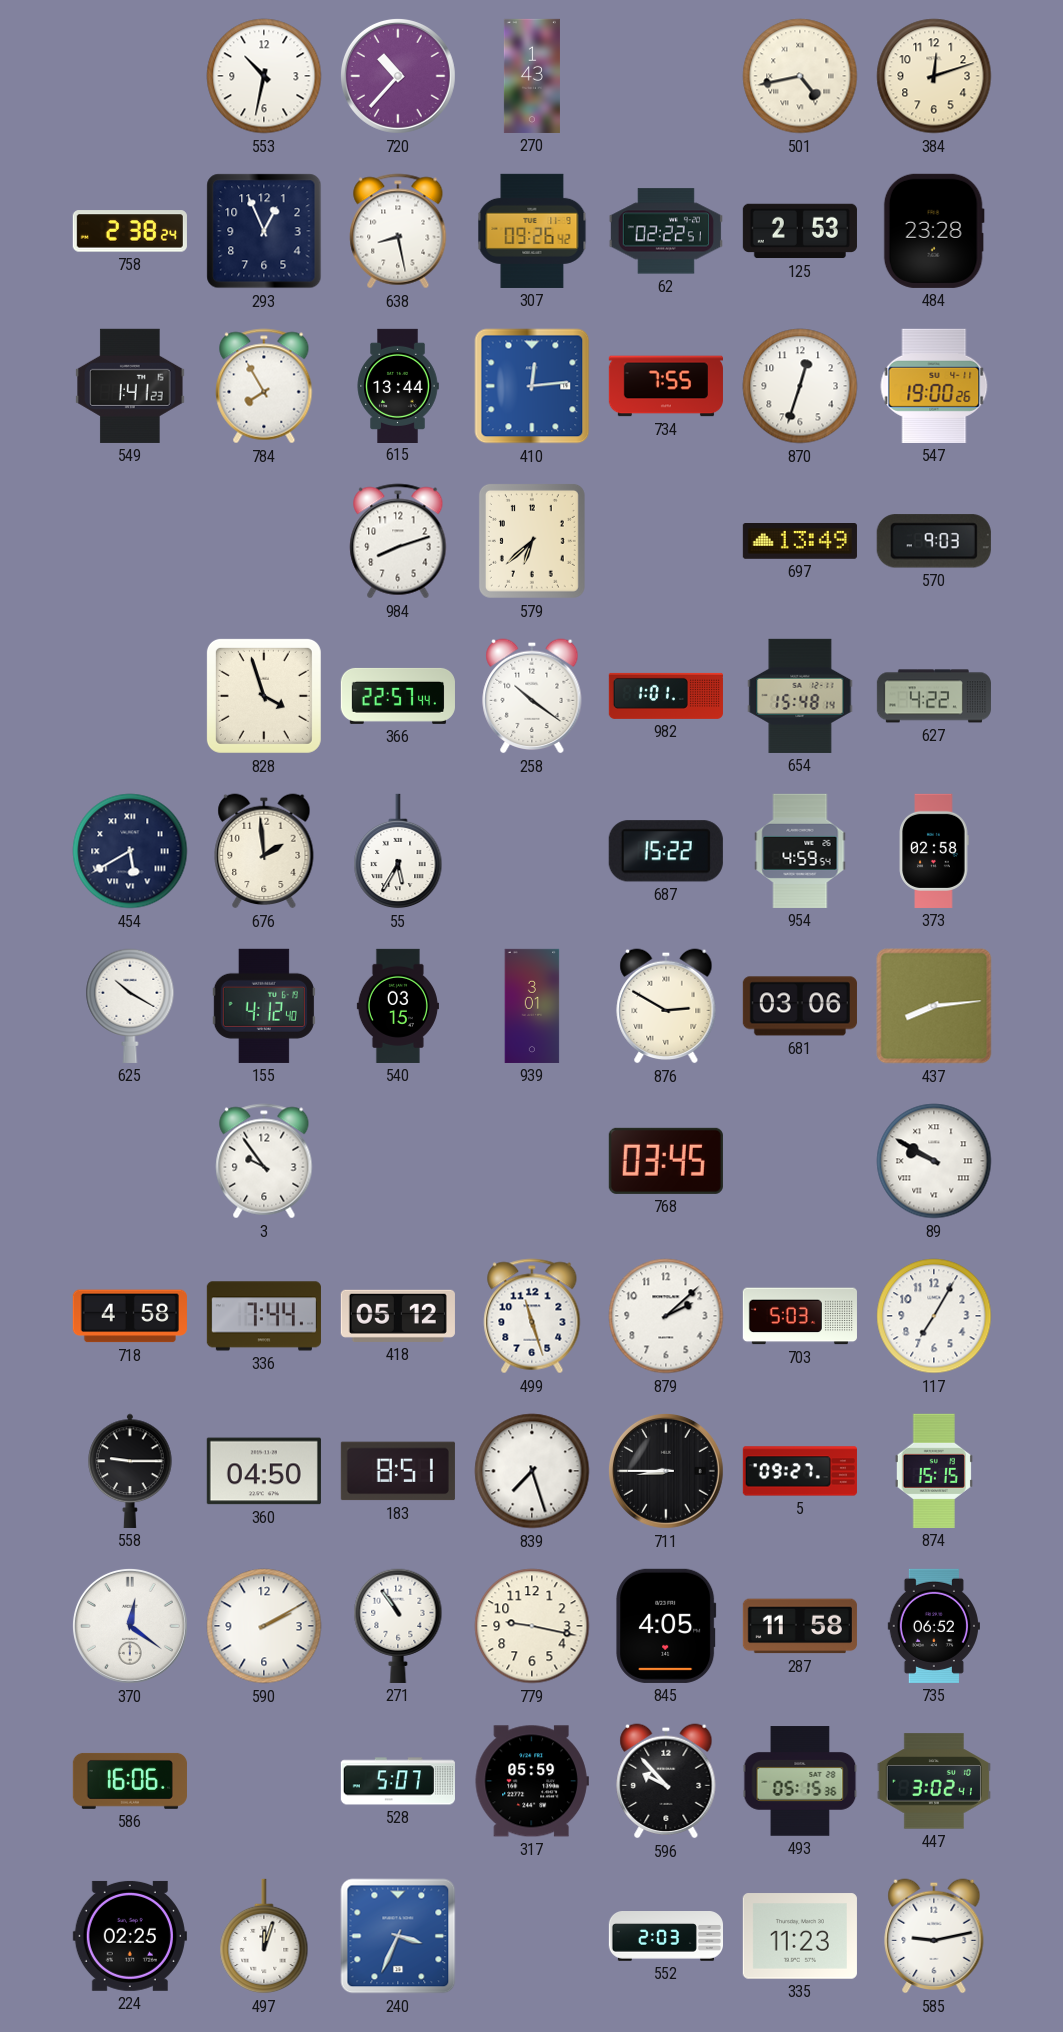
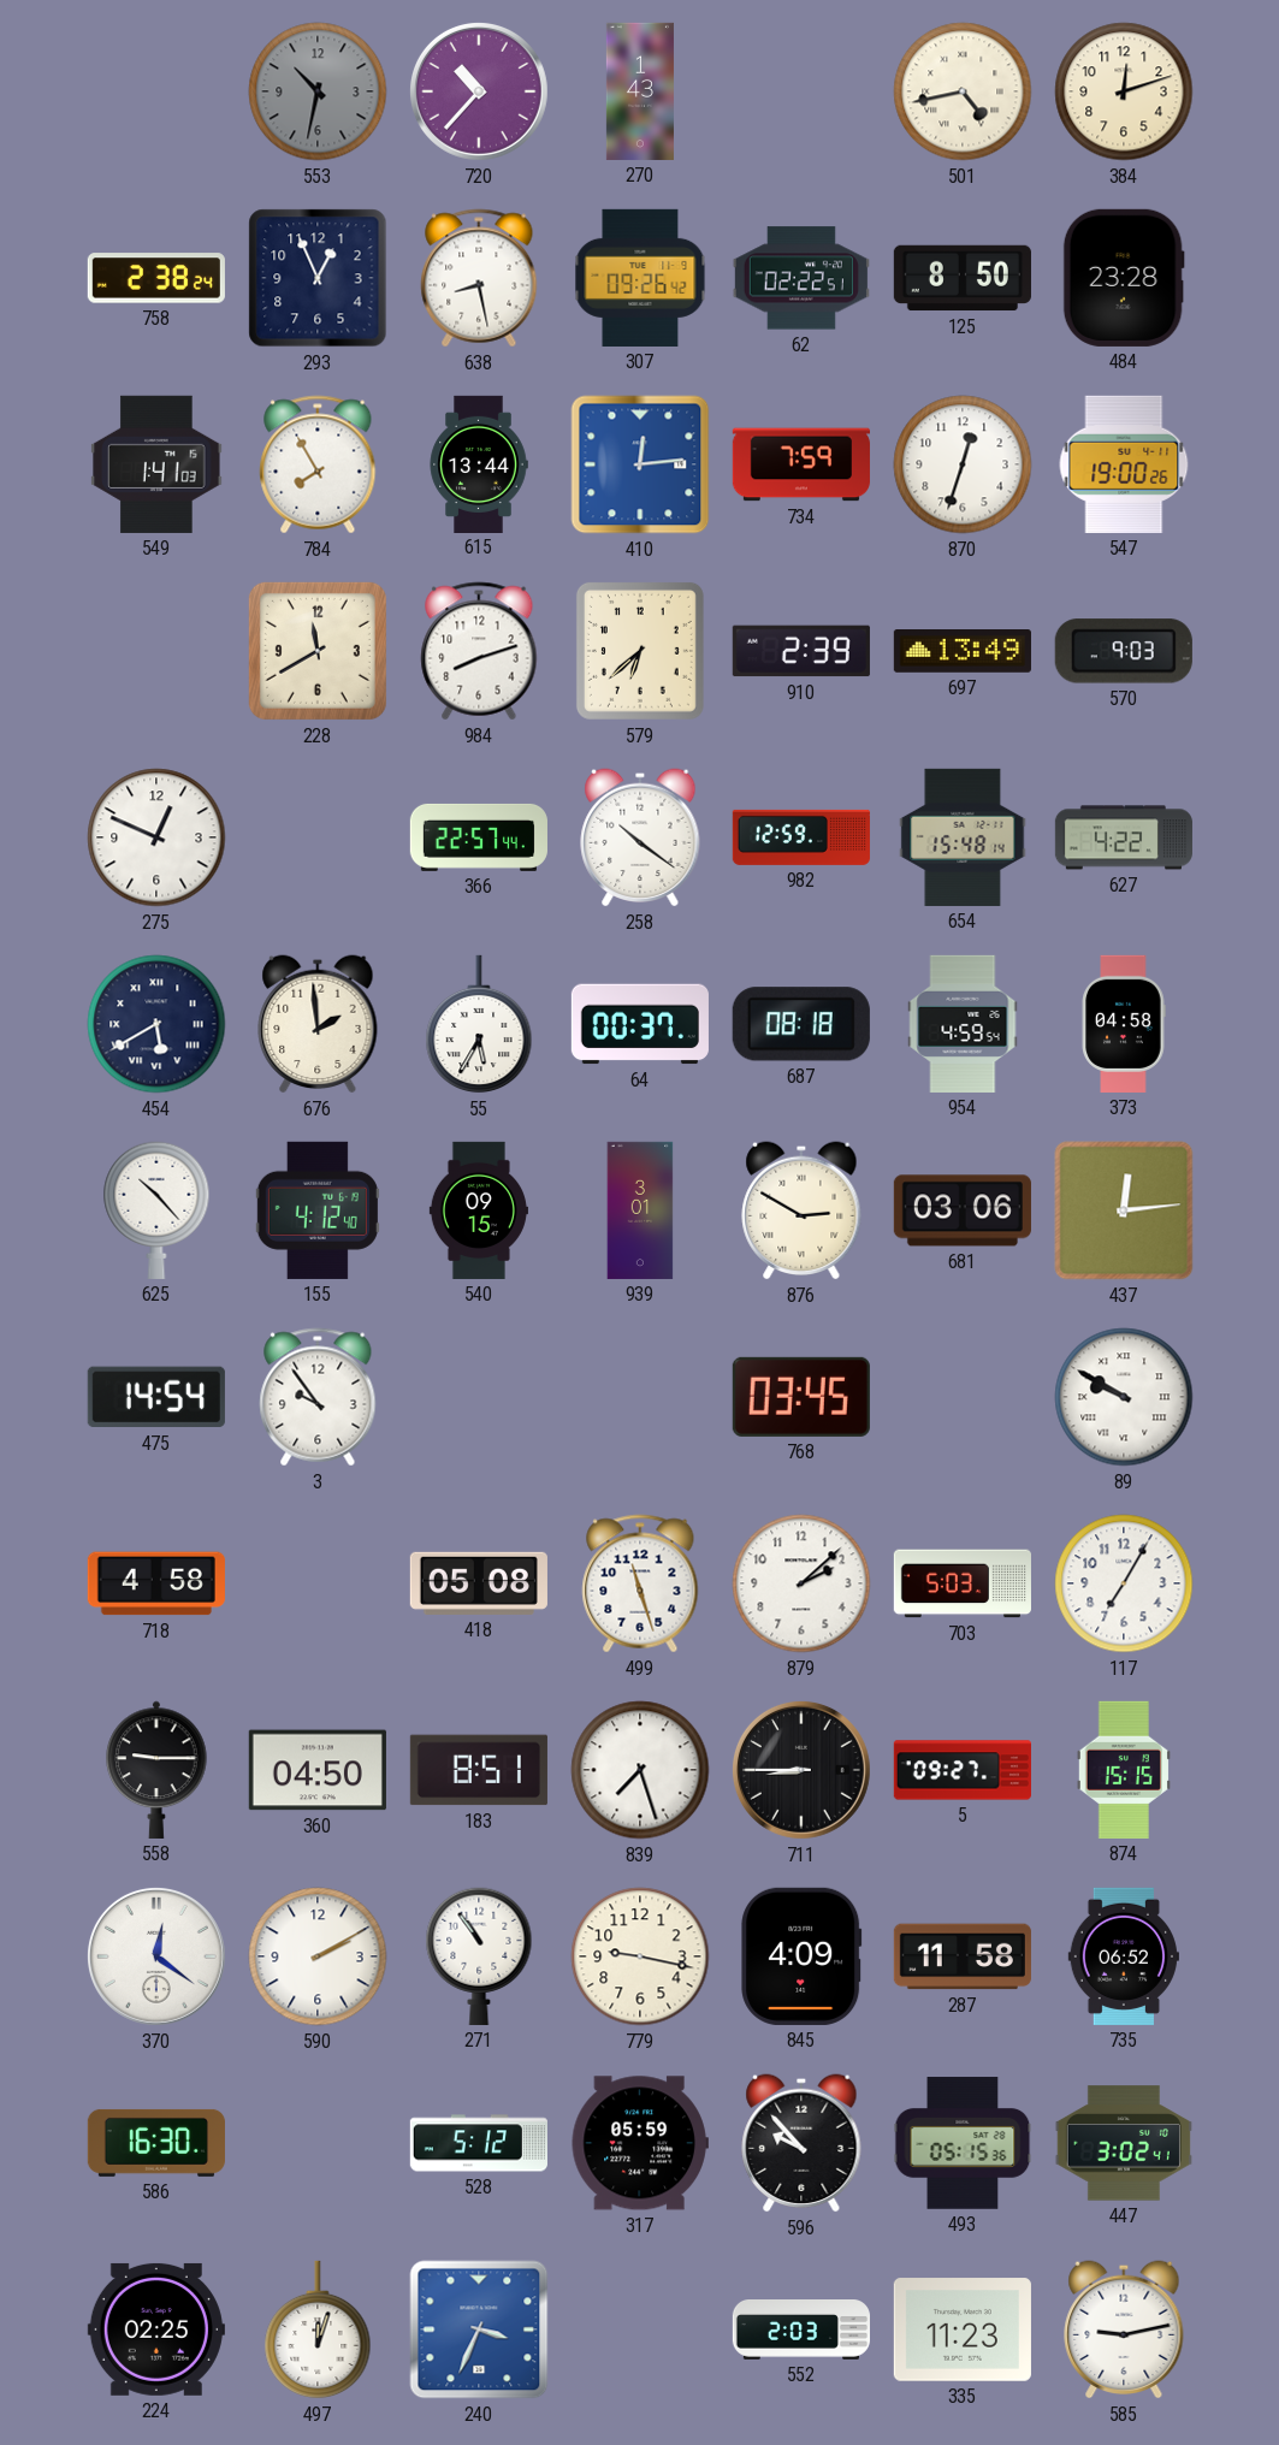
553 dial: white -> grey (318, 91)
125: 2:53 -> 8:50 (963, 278)
549: 1:41:23 -> 1:41:03 (156, 464)
734: 7:55 -> 7:59 (801, 464)
228: none -> 11:40 (318, 651)
910: none -> 2:39 (801, 651)
275: none -> 12:49 (156, 837)
828: 3:57 -> none (264, 696)
982: 1:01 -> 12:59 (801, 837)
64: none -> 00:37 (640, 1024)
687: 15:22 -> 08:18 (801, 1024)
373: 02:58 -> 04:58 (1124, 1024)
625: 10:20 -> 10:23 (156, 1210)
540: 03:15 -> 09:15 (479, 1210)
437: 8:14 -> 12:14 (1124, 1210)
475: none -> 14:54 (156, 1397)
336: 7:44 -> none (264, 1316)
418: 05:12 -> 05:08 (479, 1583)
845: 4:05 -> 4:09 (801, 1956)
586: 16:06 -> 16:30 (156, 2143)
528: 5:07 -> 5:12 (479, 2143)
